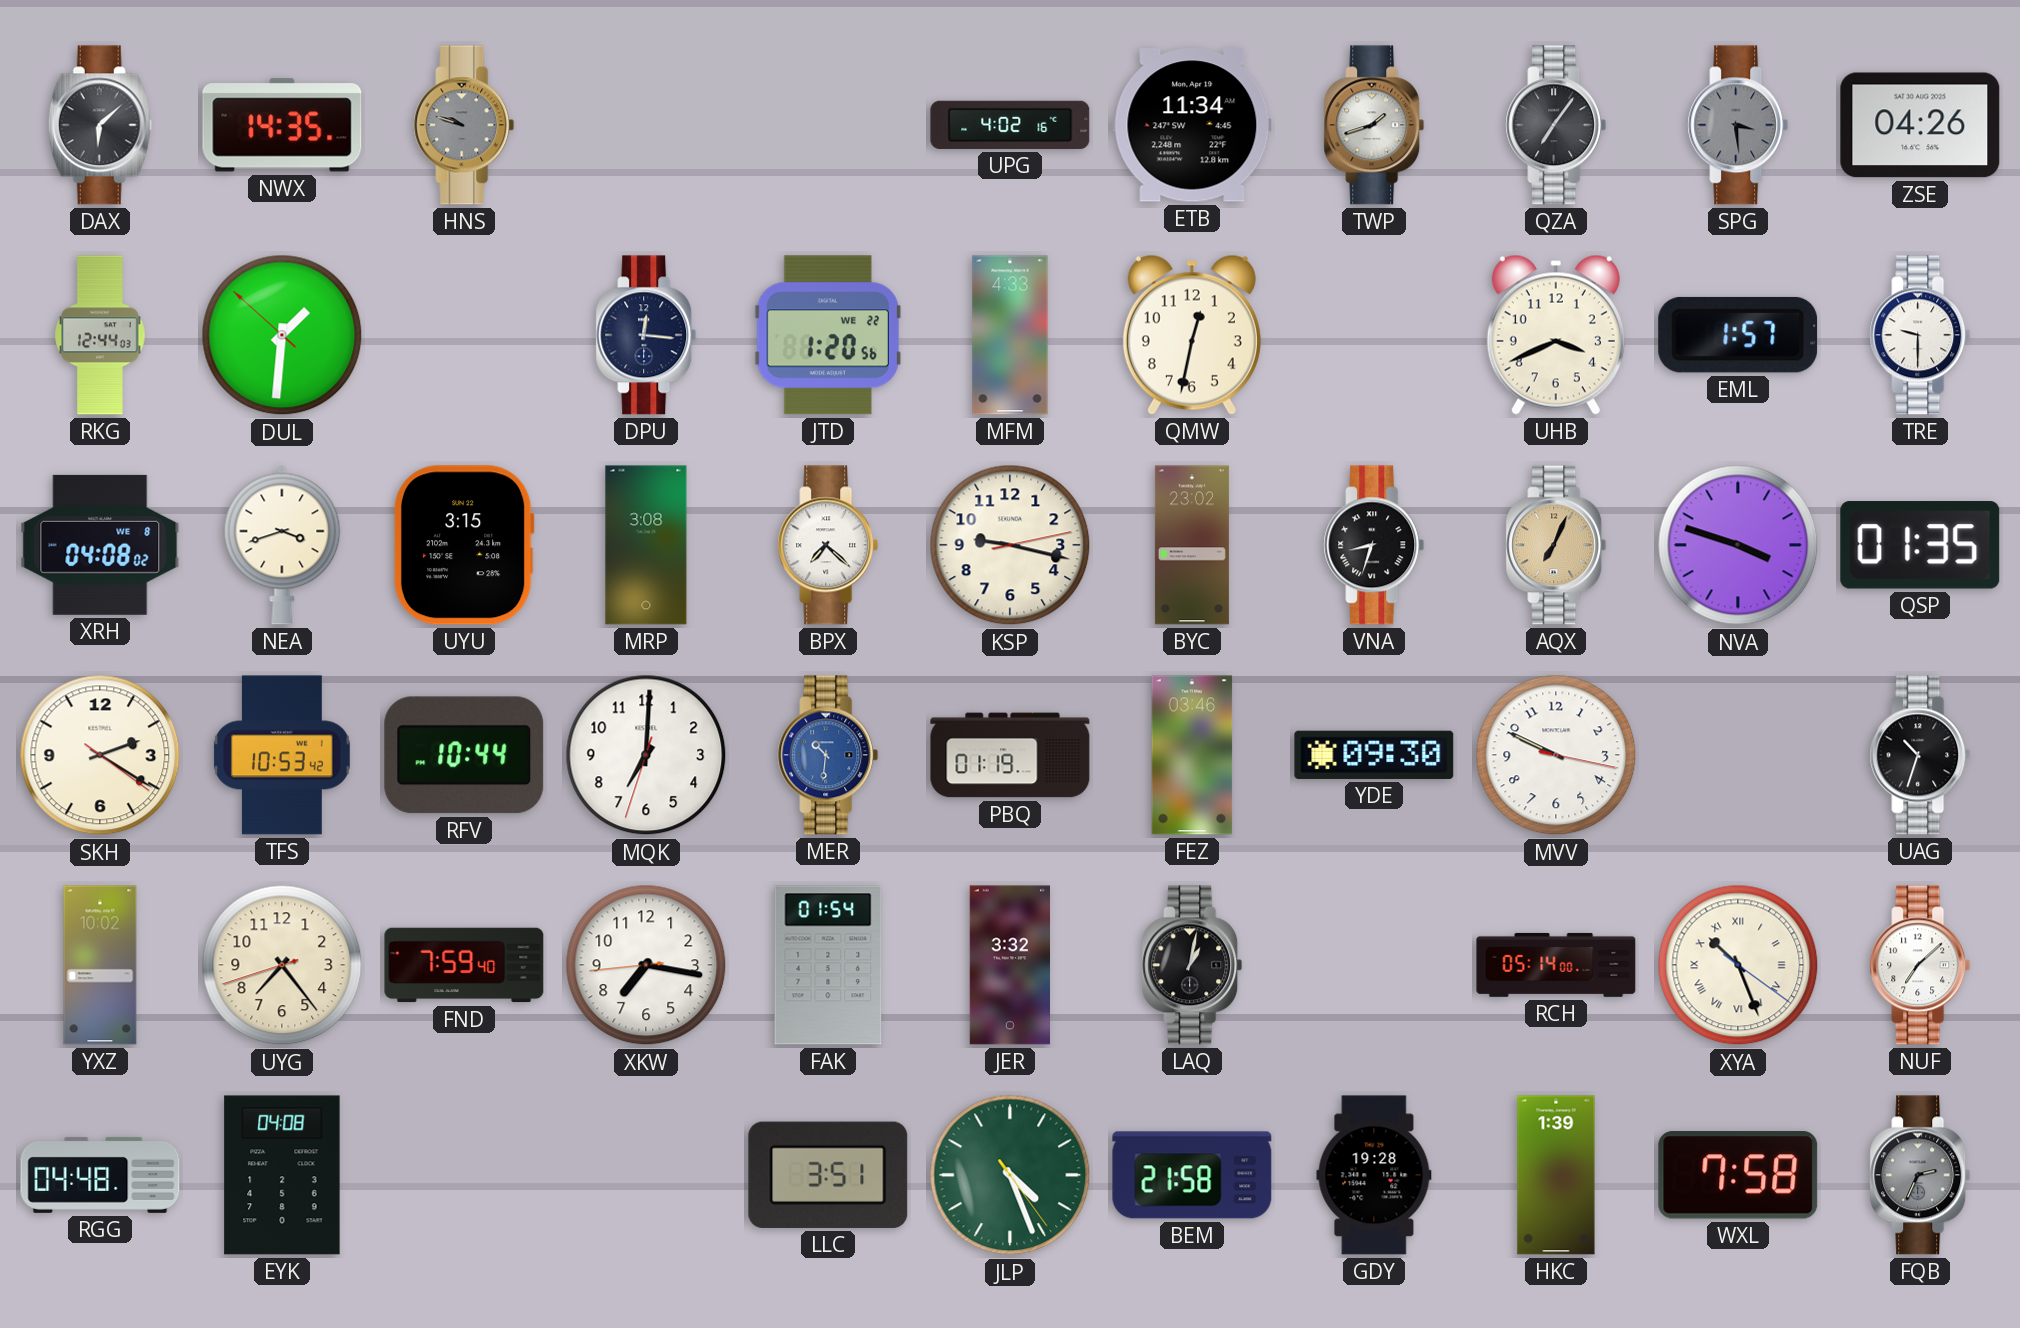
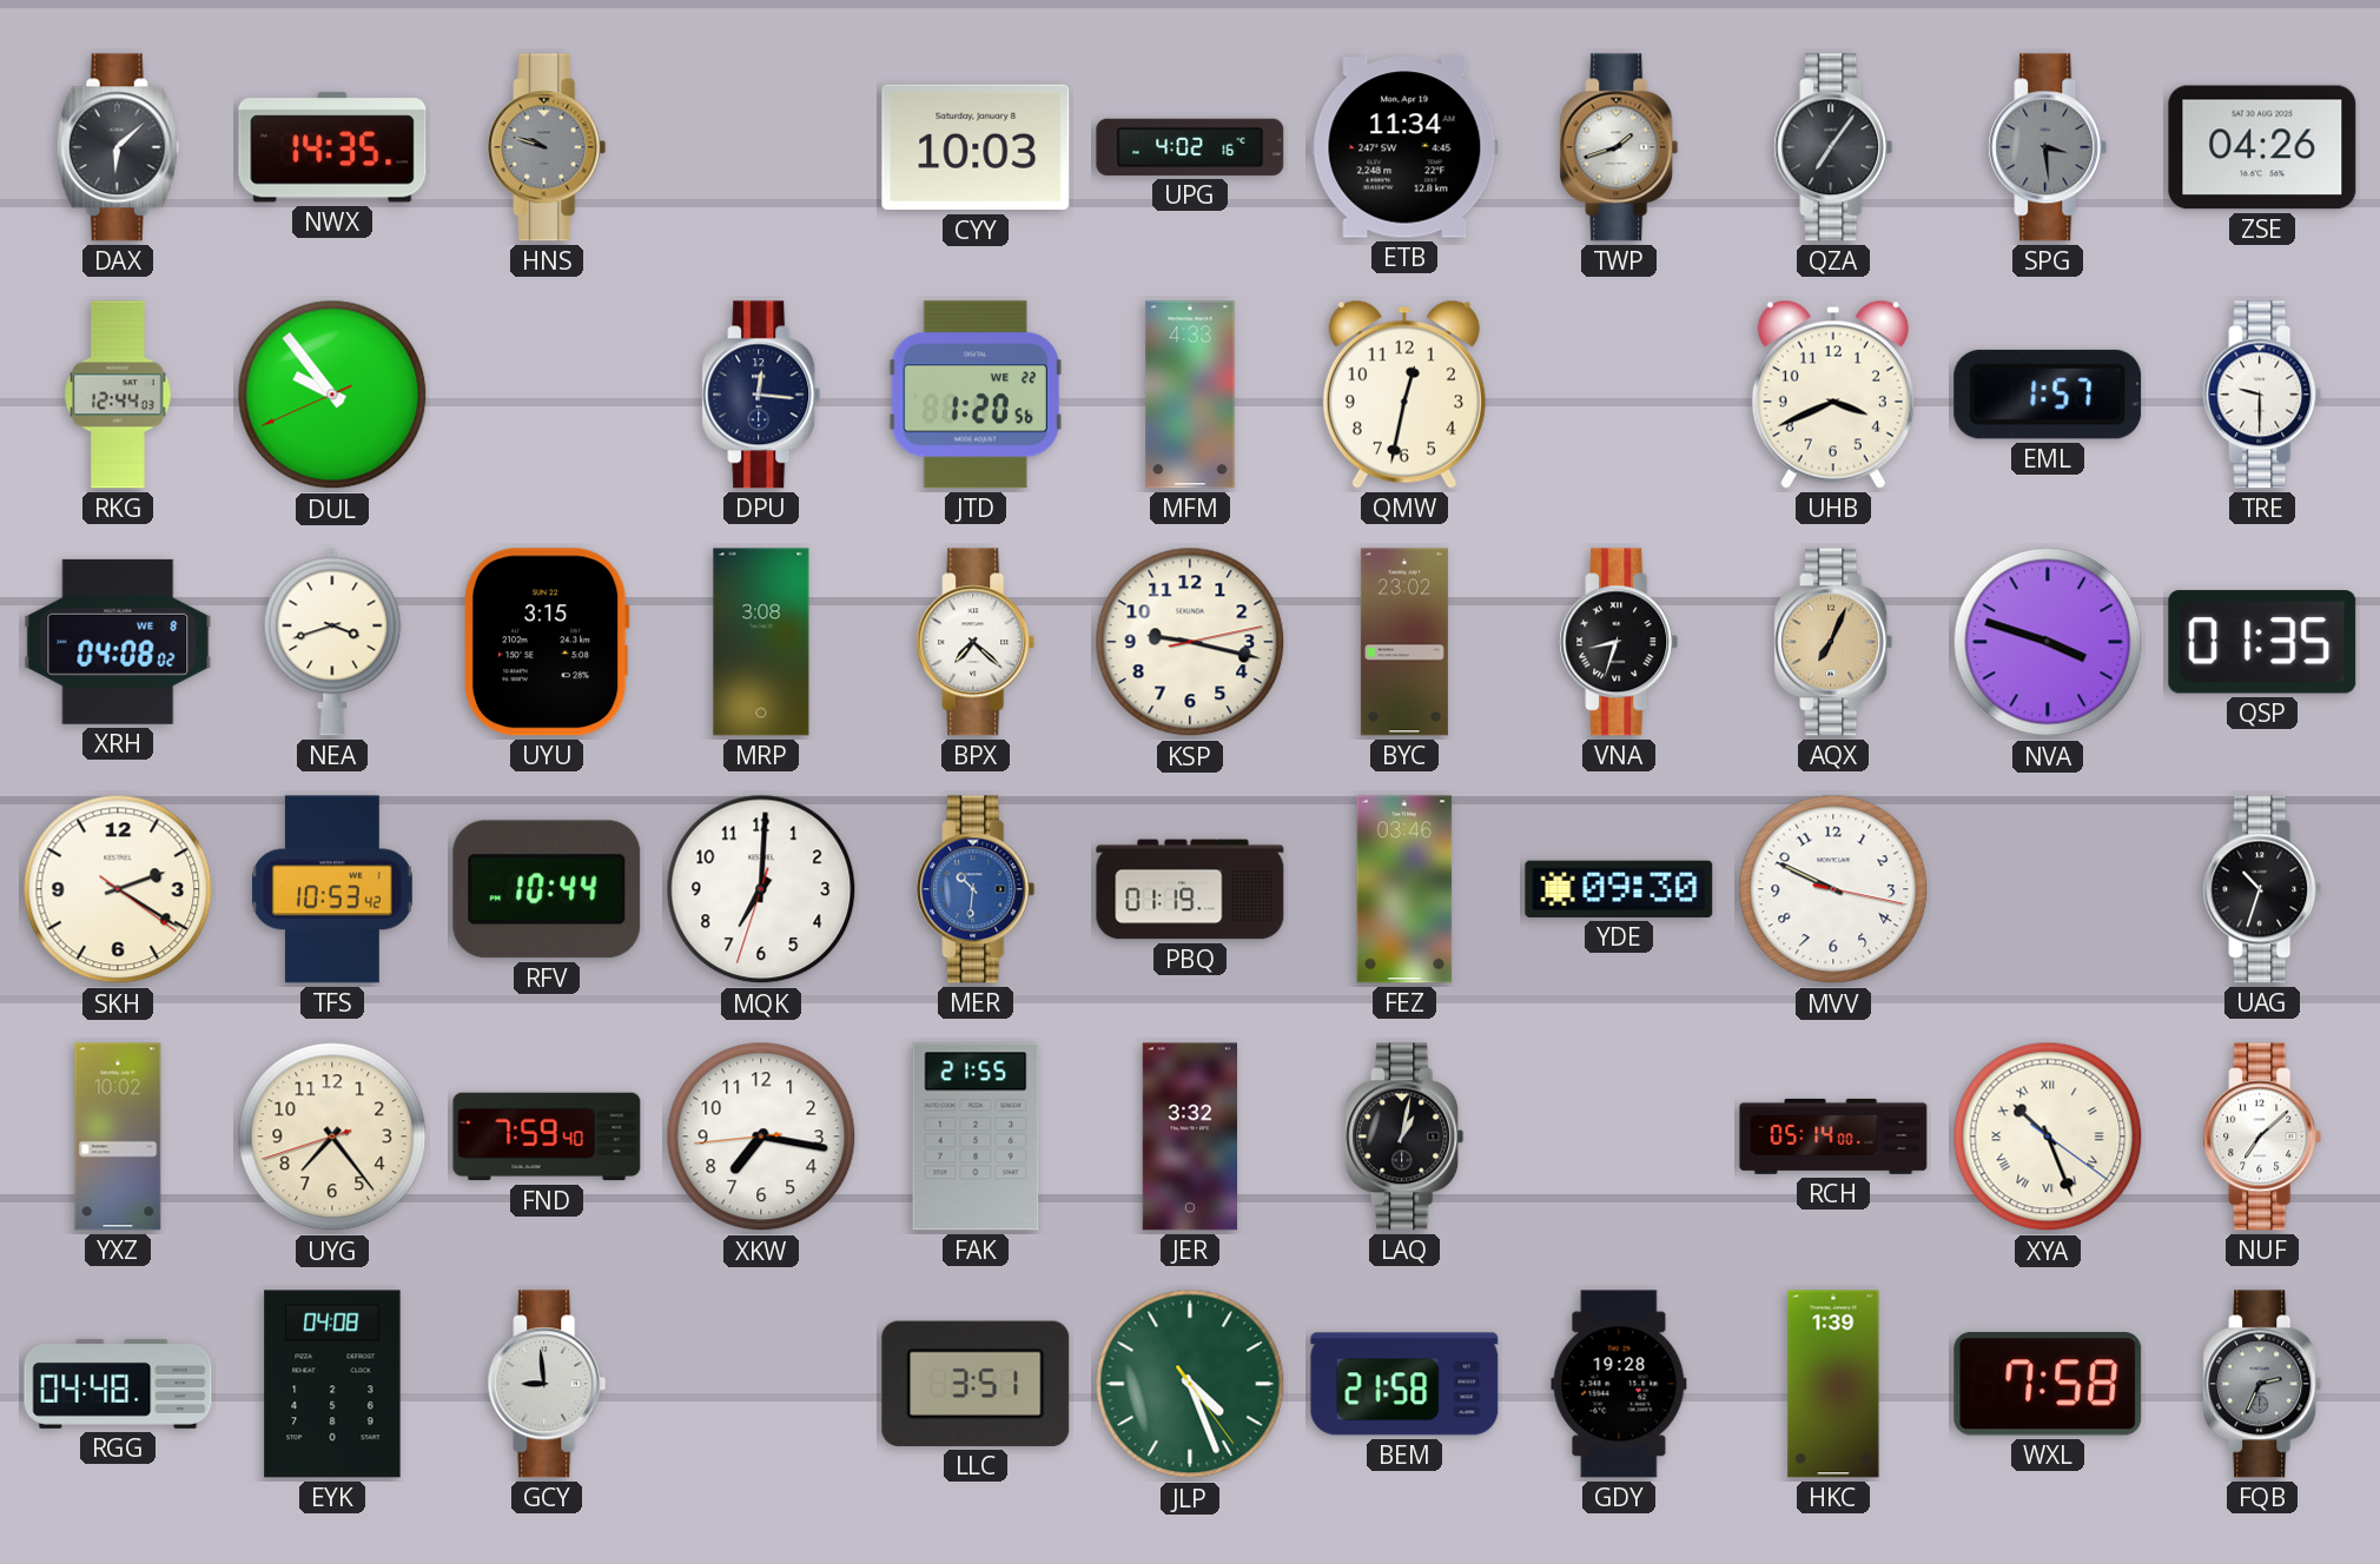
CYY: none -> 10:03 (976, 147)
DUL: 1:30 -> 9:53 (332, 395)
FAK: 01:54 -> 21:55 (976, 1136)
GCY: none -> 8:59 (547, 1384)
